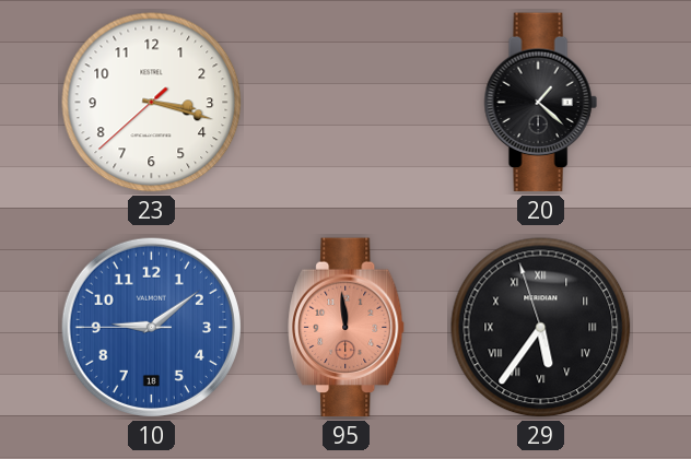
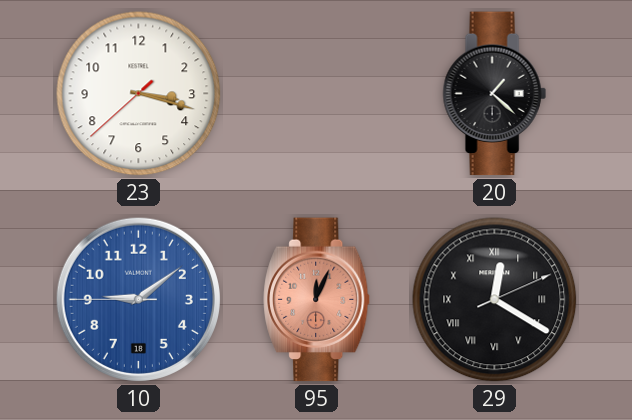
95: 11:59 -> 12:04 (317, 300)
29: 5:35 -> 12:20 (495, 300)
